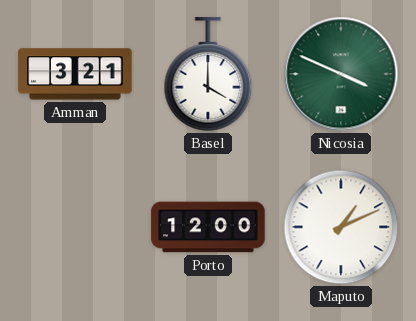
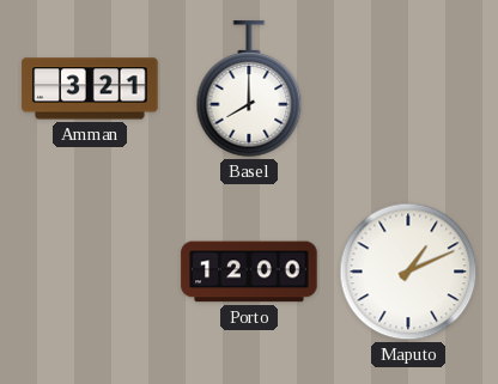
Basel: 4:00 -> 8:00 (249, 89)
Nicosia: 3:49 -> none (341, 74)
